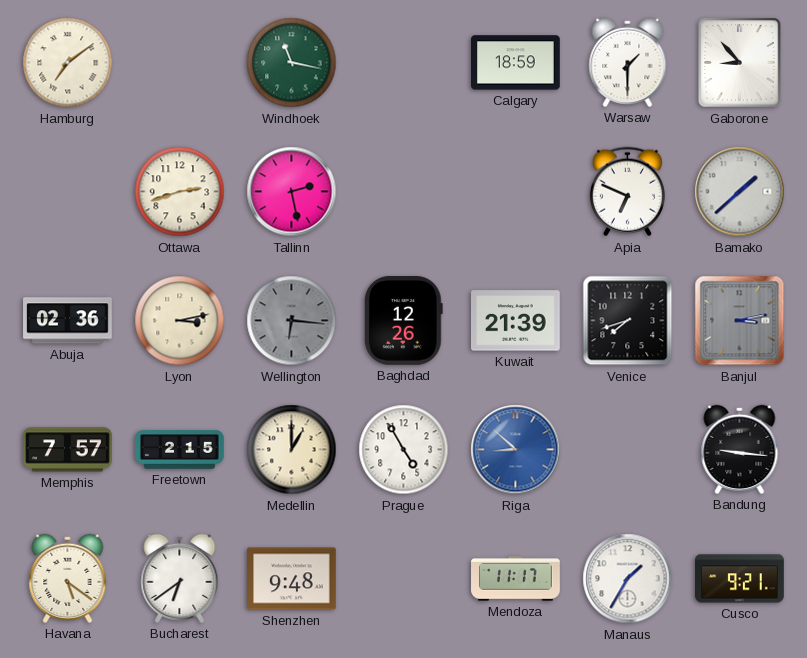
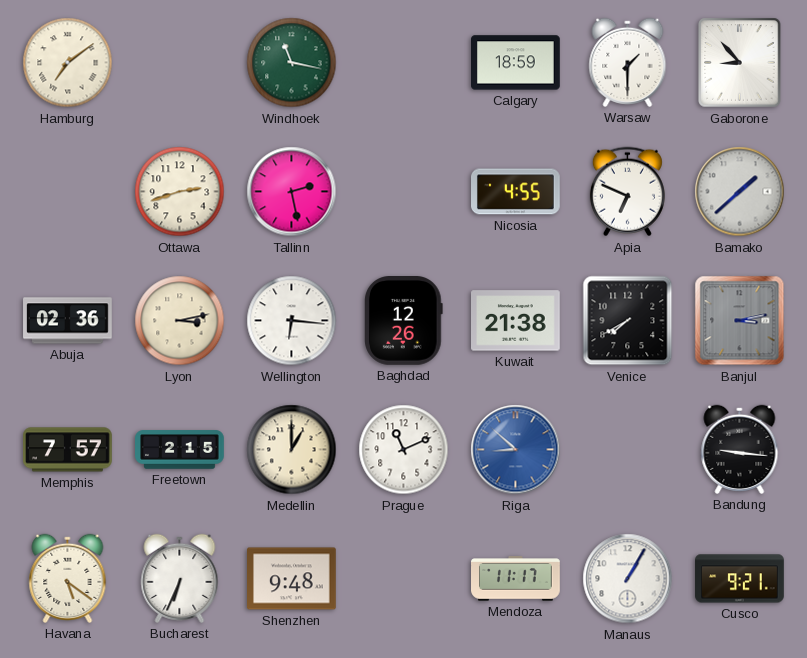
Nicosia: none -> 4:55 (516, 192)
Wellington dial: grey -> white (292, 321)
Kuwait: 21:39 -> 21:38 (516, 321)
Venice: 7:42 -> 7:40 (628, 321)
Prague: 4:55 -> 11:11 (404, 450)
Bucharest: 6:39 -> 6:34 (180, 578)
Manaus: 1:35 -> 1:05 (628, 579)
